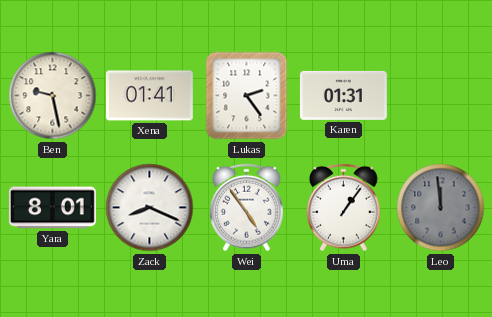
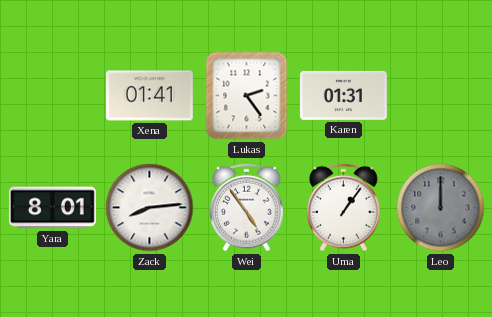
Ben: 9:28 -> none (53, 96)
Zack: 8:19 -> 8:14 (150, 208)
Leo: 11:59 -> 12:00 (441, 208)
